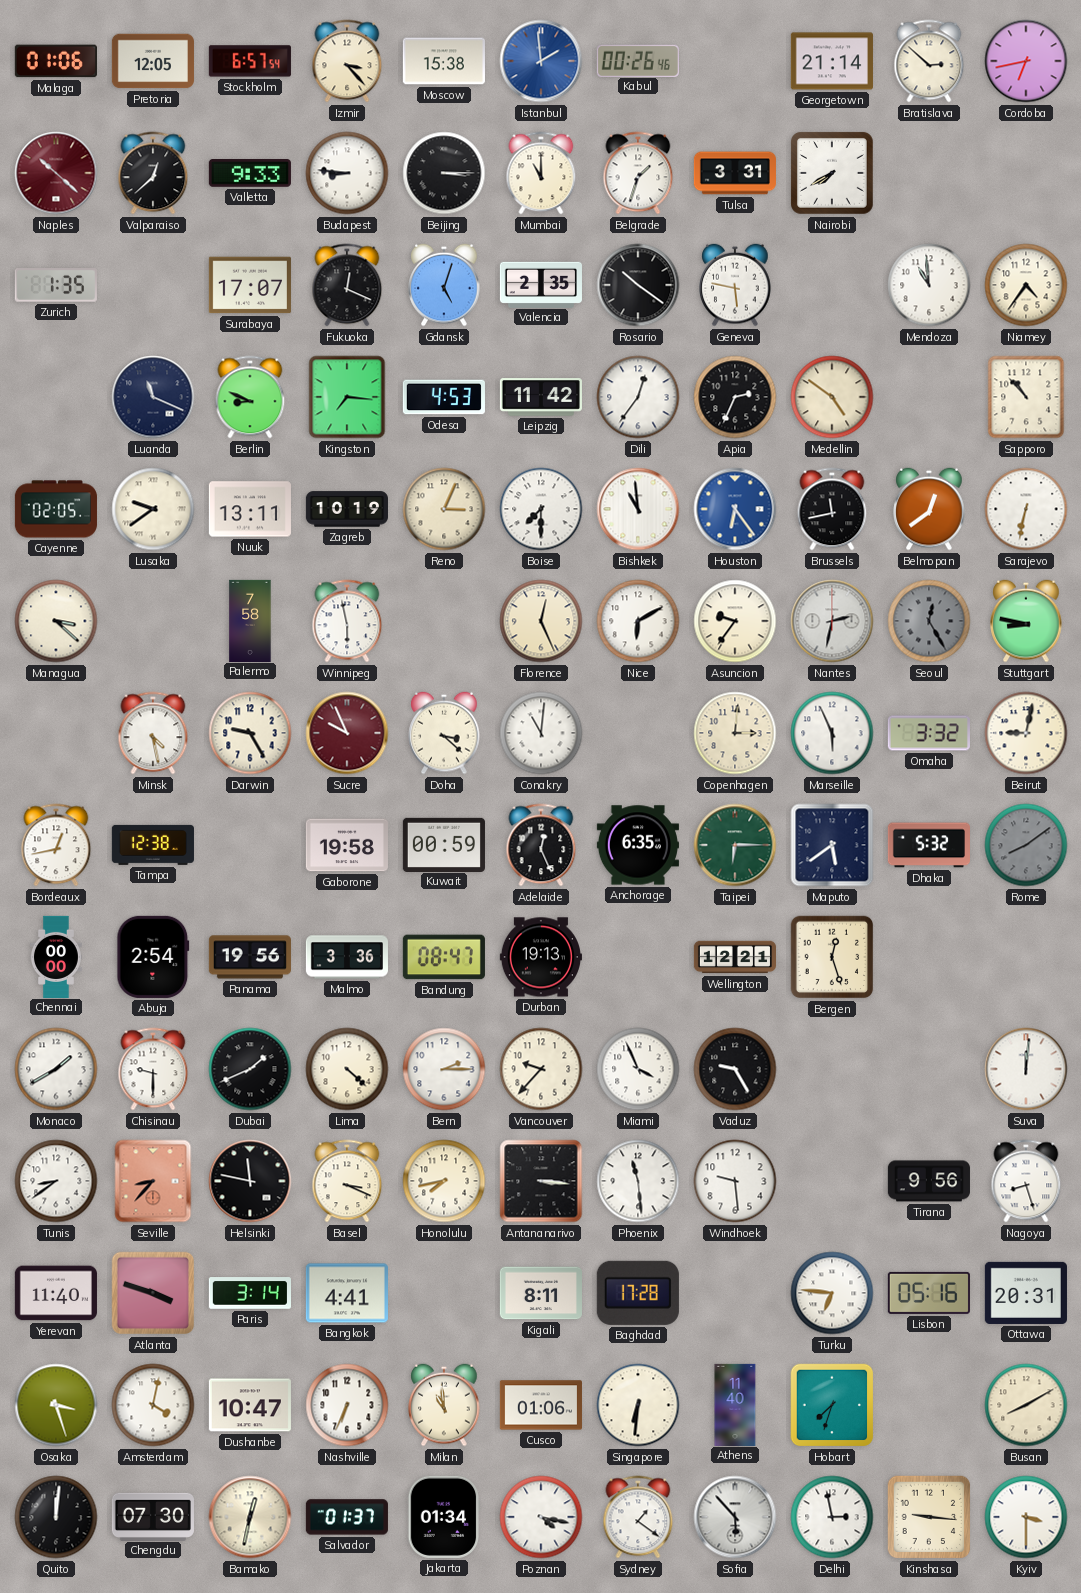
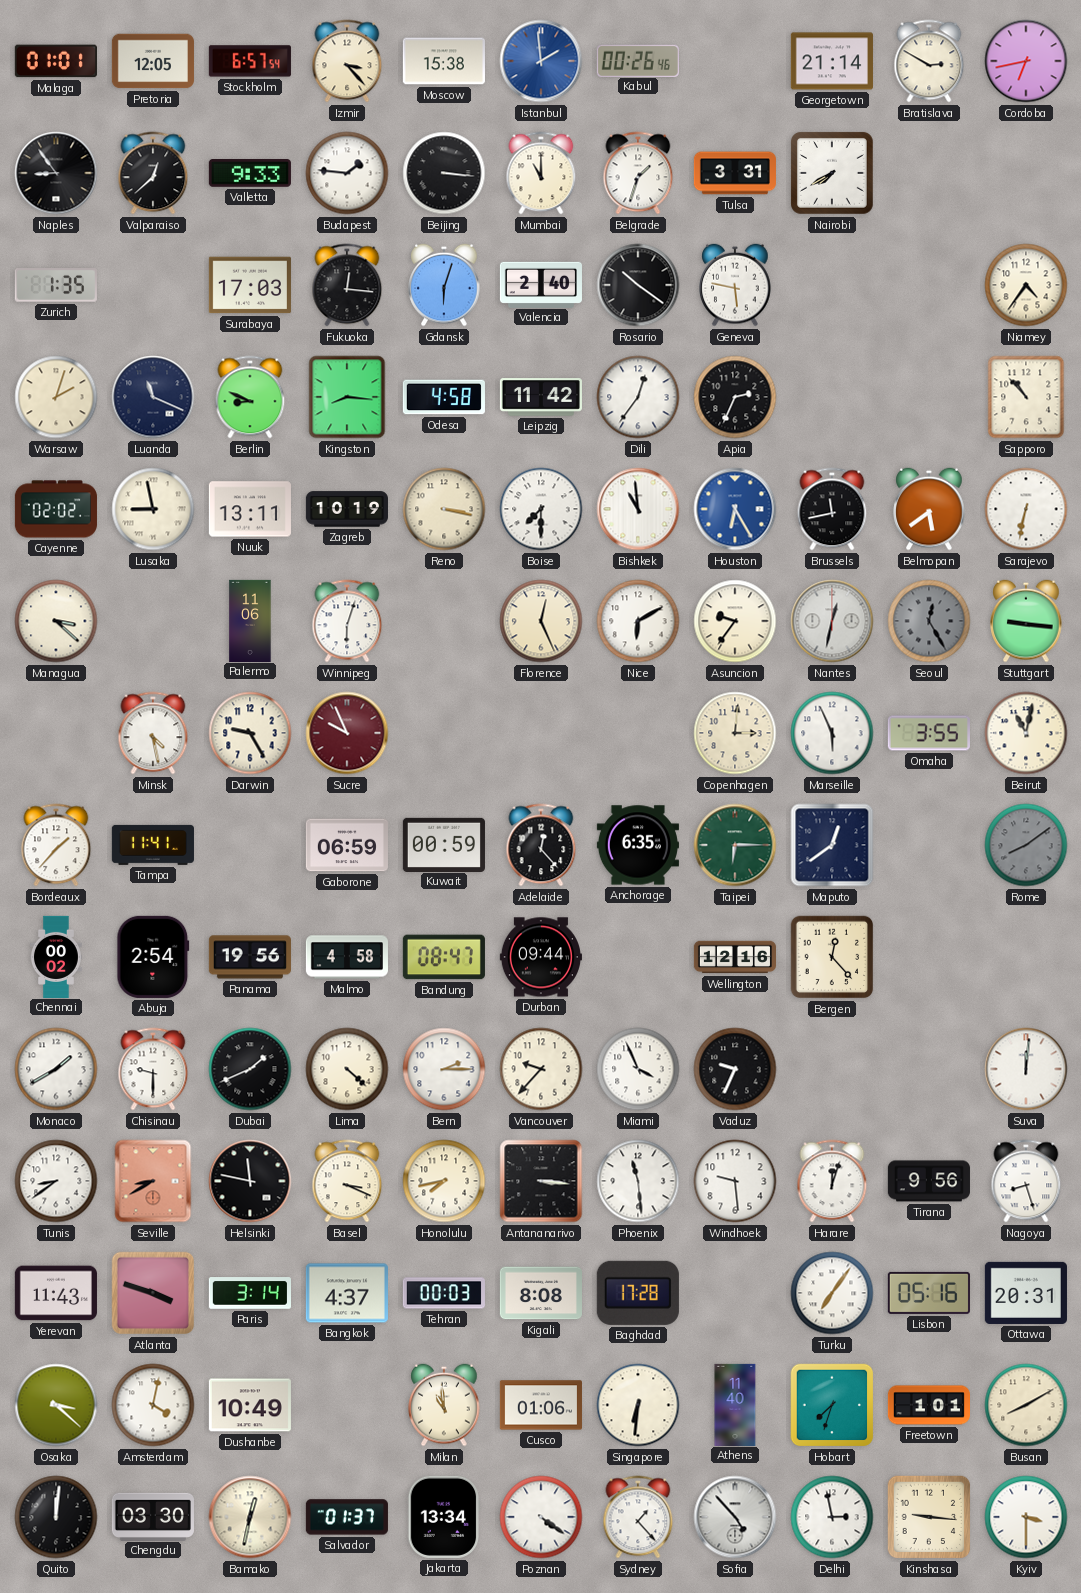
Malaga: 01:06 -> 01:01 (56, 61)
Bratislava: 2:52 -> 2:50 (929, 61)
Naples: 10:22 -> 8:54 (56, 173)
Naples dial: burgundy -> black (56, 173)
Budapest: 8:46 -> 1:46 (347, 173)
Beijing: 3:15 -> 3:16 (444, 173)
Surabaya: 17:07 -> 17:03 (250, 285)
Fukuoka: 12:19 -> 12:16 (347, 285)
Gdansk: 5:03 -> 6:03 (444, 285)
Valencia: 2:35 -> 2:40 (541, 284)
Mendoza: 10:59 -> none (929, 285)
Warsaw: none -> 2:03 (56, 397)
Kingston: 7:16 -> 8:16 (347, 397)
Odesa: 4:53 -> 4:58 (444, 397)
Medellin: 4:51 -> none (832, 397)
Cayenne: 02:05 -> 02:02 (56, 509)
Lusaka: 9:39 -> 8:58 (153, 509)
Reno: 3:04 -> 3:17 (444, 509)
Houston: 6:24 -> 6:25 (735, 509)
Belmopan: 12:39 -> 5:39 (929, 509)
Palermo: 7:58 -> 11:06 (250, 620)
Winnipeg: 5:58 -> 6:03 (347, 621)
Nantes: 2:32 -> 12:32 (832, 621)
Stuttgart: 8:47 -> 9:16 (1026, 621)
Doha: 3:22 -> none (444, 733)
Conakry: 11:01 -> none (541, 733)
Omaha: 3:32 -> 3:55 (929, 733)
Beirut: 9:02 -> 11:02 (1026, 733)
Bordeaux: 12:43 -> 1:37 (56, 845)
Tampa: 12:38 -> 11:41 (153, 845)
Gaborone: 19:58 -> 06:59 (347, 845)
Adelaide: 12:26 -> 12:23 (541, 845)
Maputo: 5:39 -> 12:39 (832, 845)
Dhaka: 5:32 -> none (929, 845)
Chennai: 00:00 -> 00:02 (56, 956)
Malmo: 3:36 -> 4:58 (347, 957)
Durban: 19:13 -> 09:44 (541, 957)
Wellington: 12:21 -> 12:16 (734, 957)
Bergen: 12:27 -> 12:23 (832, 957)
Vaduz: 9:25 -> 9:34 (735, 1069)
Seville: 8:37 -> 8:40 (153, 1181)
Harare: none -> 12:03 (832, 1181)
Yerevan: 11:40 -> 11:43 (56, 1293)
Bangkok: 4:41 -> 4:37 (347, 1293)
Tehran: none -> 00:03 (444, 1293)
Kigali: 8:11 -> 8:08 (541, 1293)
Turku: 6:46 -> 7:06 (832, 1293)
Osaka: 3:27 -> 3:22 (56, 1405)
Dushanbe: 10:47 -> 10:49 (250, 1405)
Nashville: 6:34 -> none (347, 1405)
Freetown: none -> 1:01 (928, 1405)
Chengdu: 07:30 -> 03:30 (153, 1516)
Jakarta: 01:34 -> 13:34 (444, 1517)
Poznan: 4:17 -> 4:21 (541, 1517)
Sydney: 1:21 -> 1:23 (638, 1517)
Sofia: 5:53 -> 4:53 (735, 1517)
